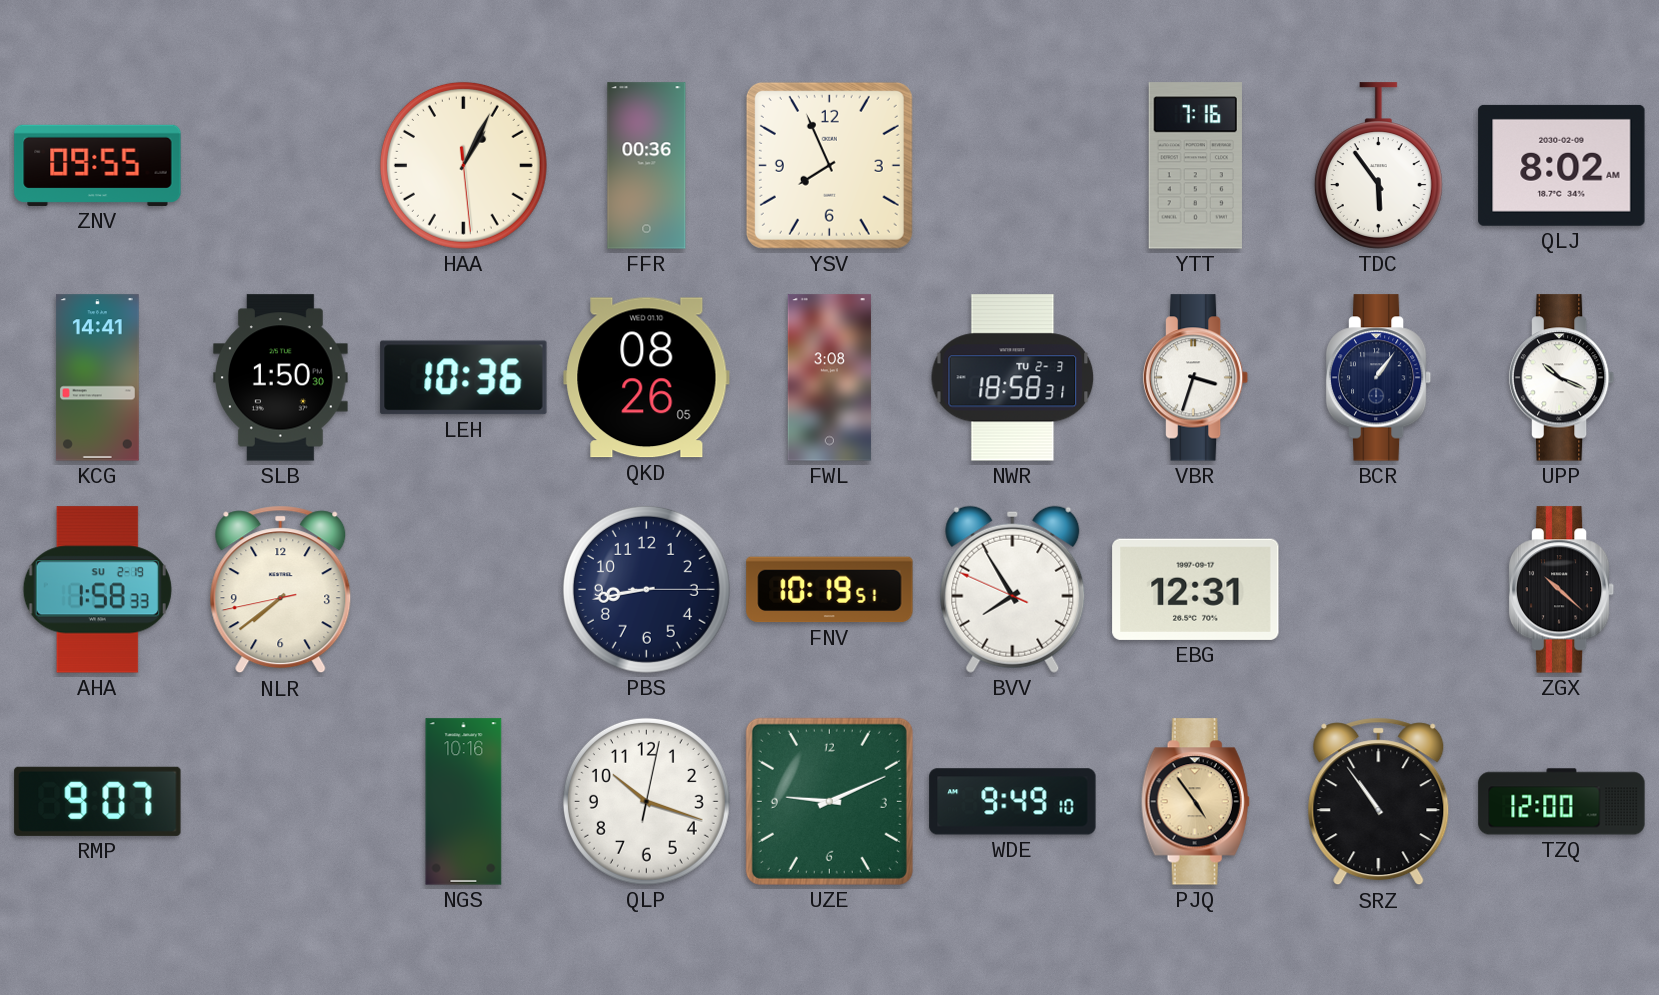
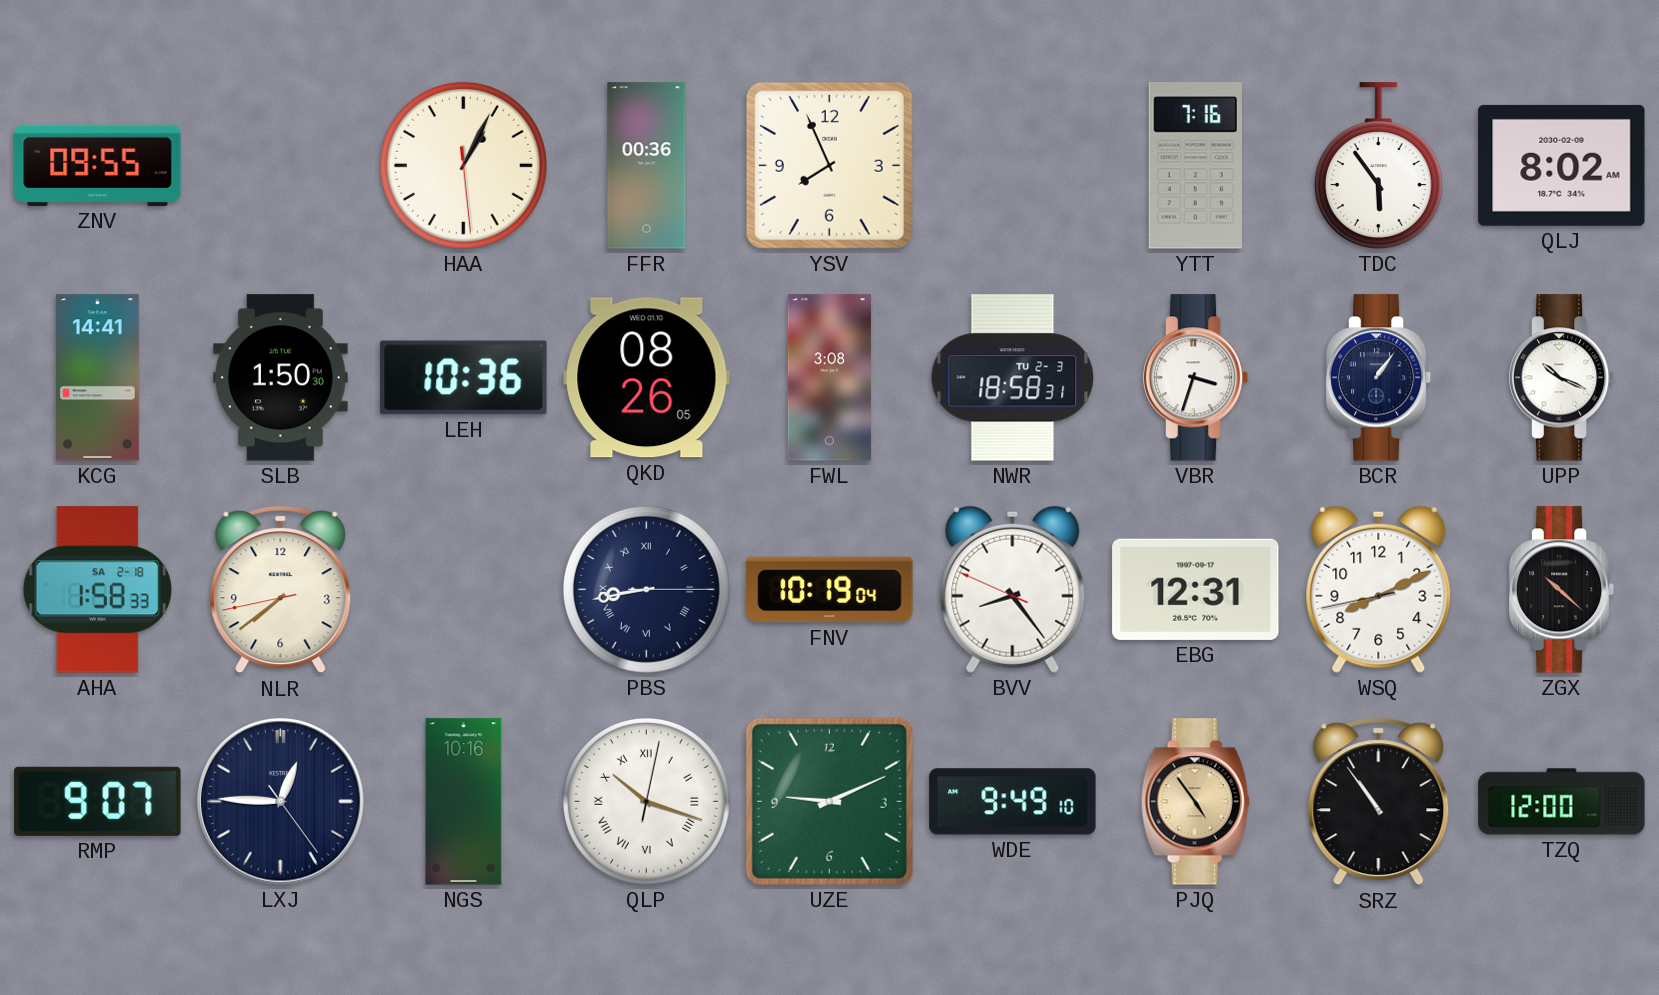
AHA date: SU 2-19 -> SA 2-18 (97, 590)
PBS numerals: Arabic -> Roman (646, 589)
FNV: 10:19:51 -> 10:19:04 (830, 590)
BVV: 7:54 -> 8:23 (1013, 589)
WSQ: none -> 8:10 (1379, 589)
LXJ: none -> 12:45 (281, 802)
QLP numerals: Arabic -> Roman (646, 801)
